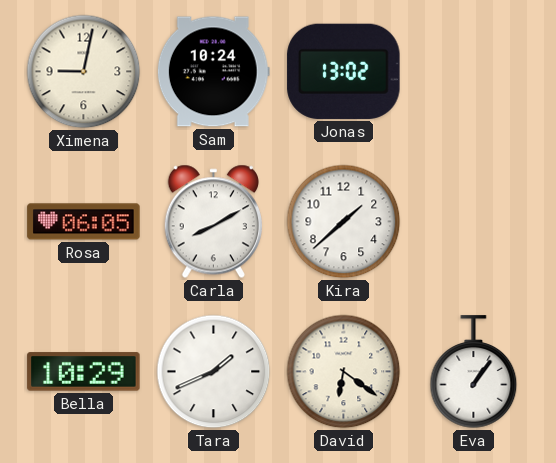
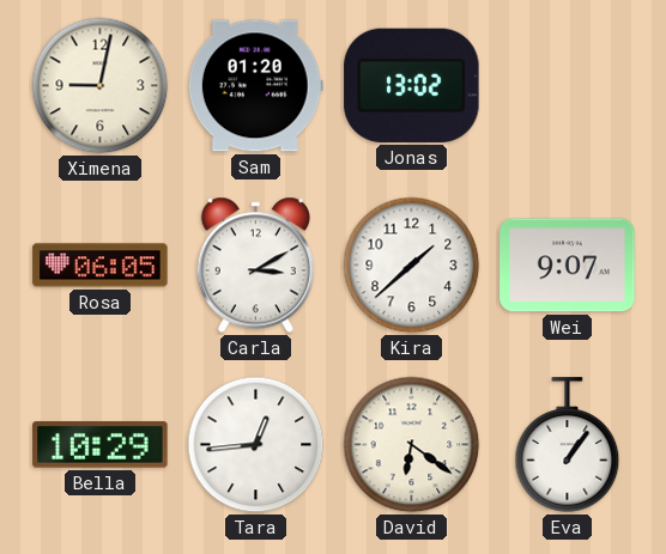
Sam: 10:24 -> 01:20 (255, 86)
Carla: 8:10 -> 3:10 (255, 266)
Wei: none -> 9:07 (568, 266)
Tara: 1:41 -> 12:44 (256, 445)
